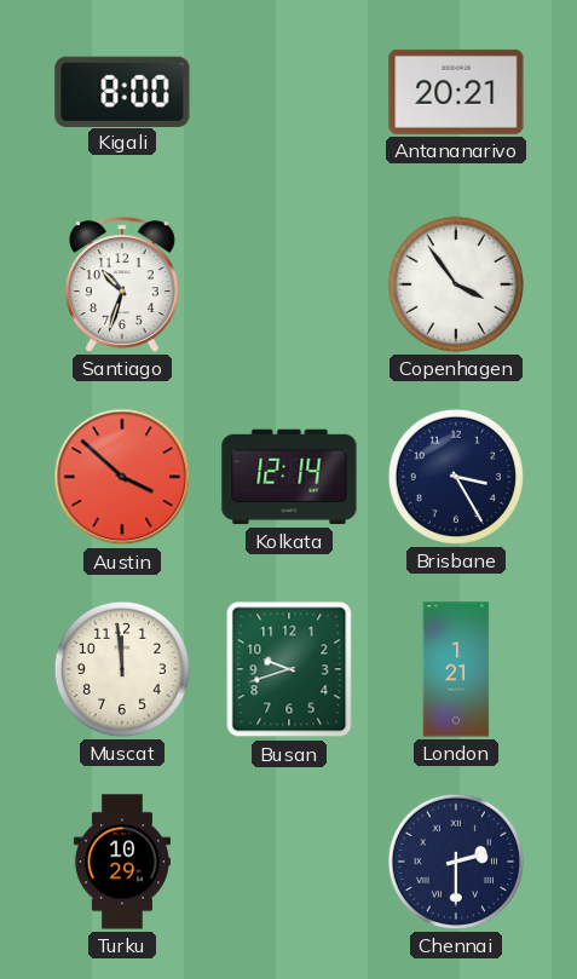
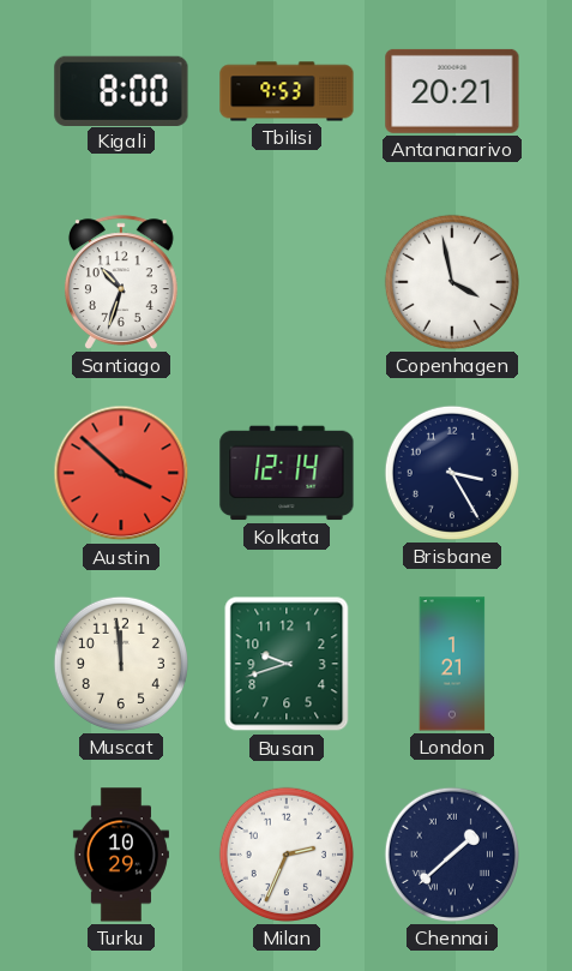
Tbilisi: none -> 9:53 (287, 91)
Copenhagen: 3:54 -> 3:58 (452, 282)
Milan: none -> 2:34 (287, 855)
Chennai: 2:30 -> 1:38 (452, 855)
